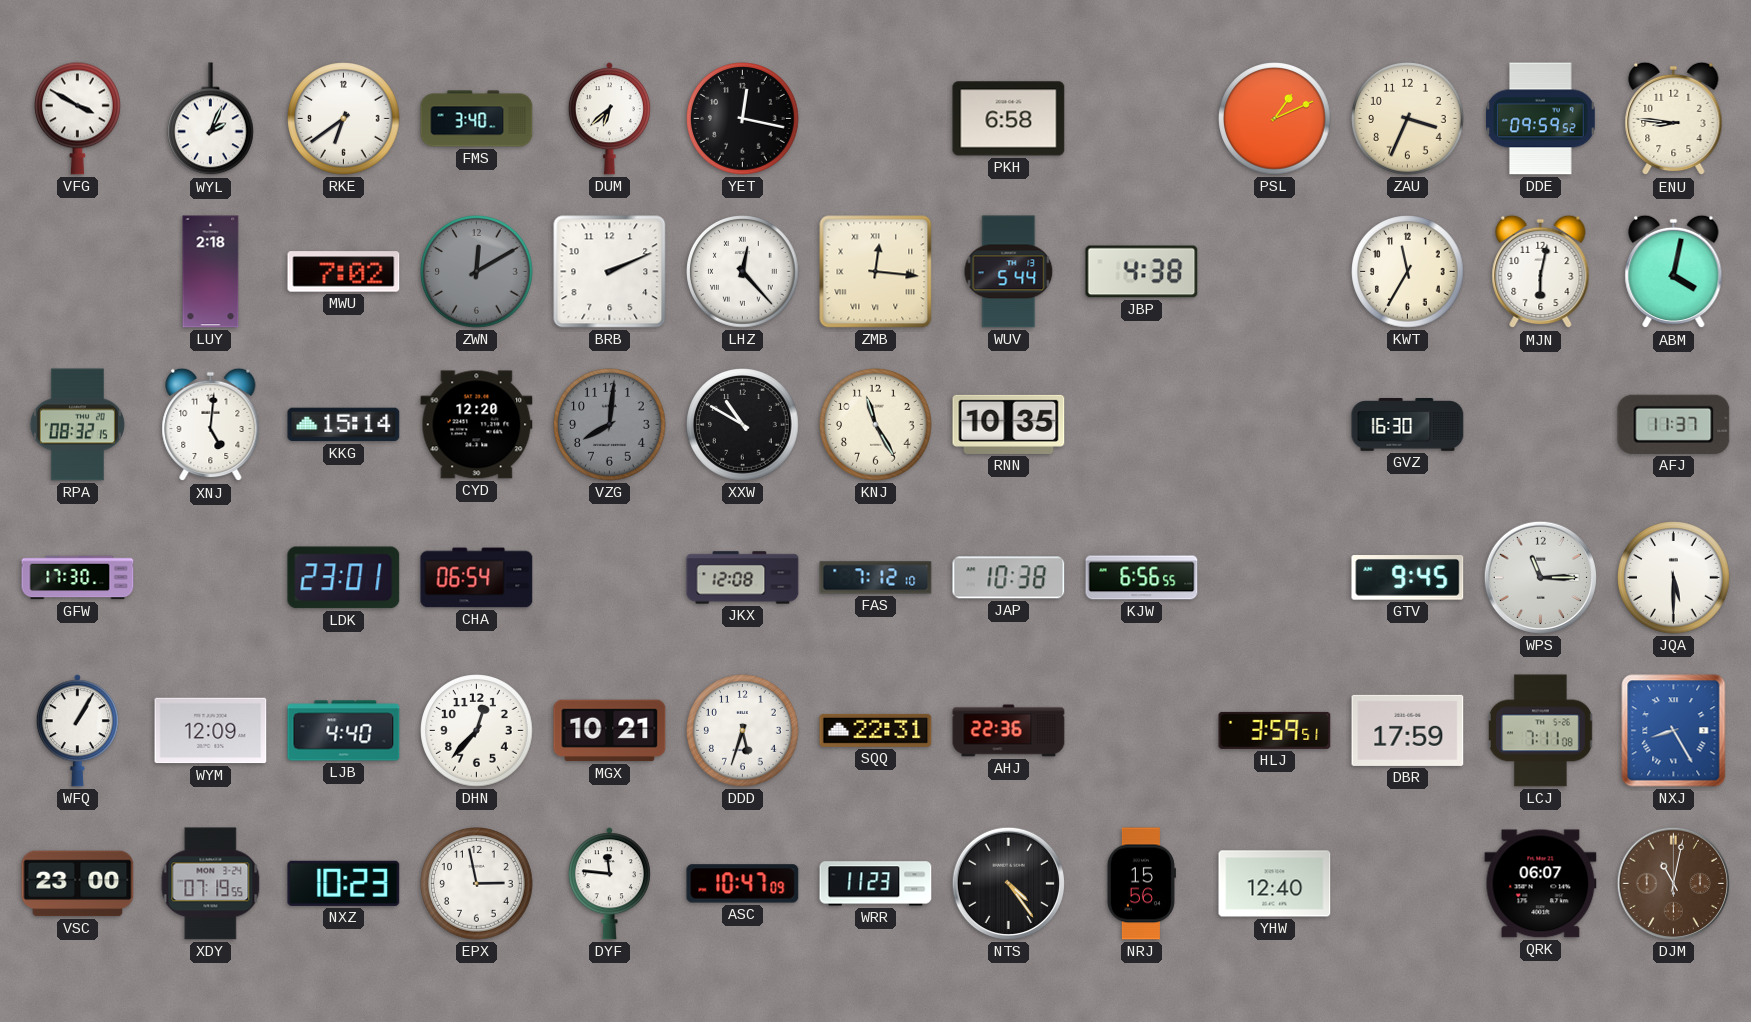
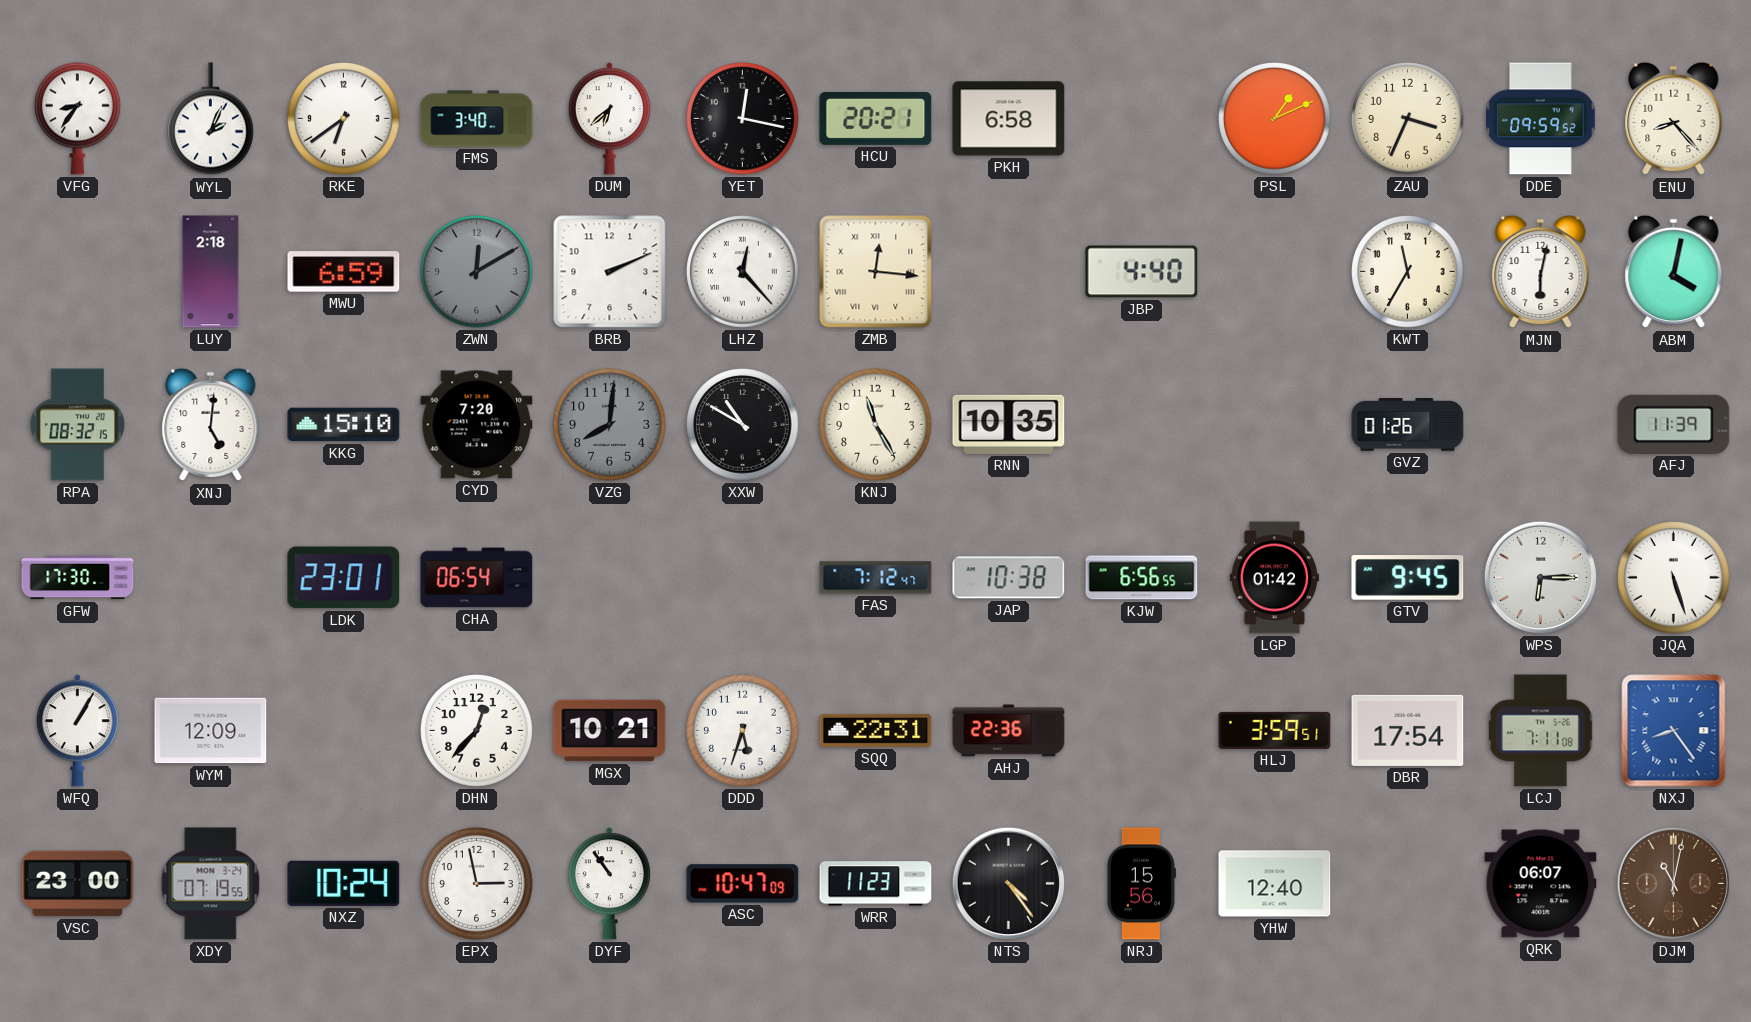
VFG: 3:50 -> 8:36 (78, 118)
HCU: none -> 20:21 (876, 118)
ENU: 8:46 -> 8:23 (1674, 119)
MWU: 7:02 -> 6:59 (344, 272)
WUV: 5:44 -> none (1009, 272)
JBP: 4:38 -> 4:40 (1142, 272)
KKG: 15:14 -> 15:10 (344, 425)
CYD: 12:20 -> 7:20 (477, 425)
GVZ: 16:30 -> 01:26 (1408, 425)
AFJ: 11:37 -> 11:39 (1674, 424)
JKX: 12:08 -> none (743, 578)
FAS: 7:12:10 -> 7:12:47 (876, 578)
LGP: none -> 01:42 (1274, 578)
WPS: 11:15 -> 6:15 (1540, 577)
JQA: 5:30 -> 5:27 (1674, 578)
LJB: 4:40 -> none (344, 731)
DBR: 17:59 -> 17:54 (1408, 730)
NXJ: 8:25 -> 8:24 (1674, 731)
NXZ: 10:23 -> 10:24 (344, 883)
DYF: 11:46 -> 10:54 (609, 884)
